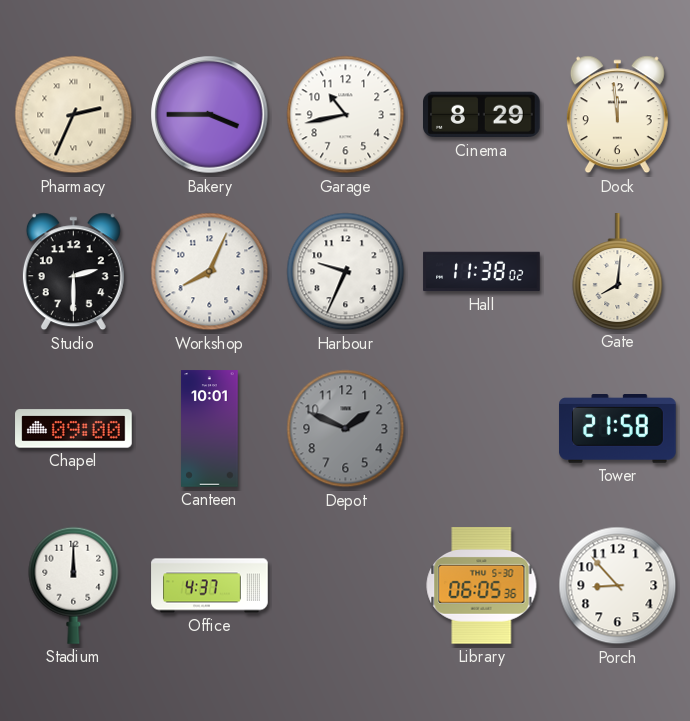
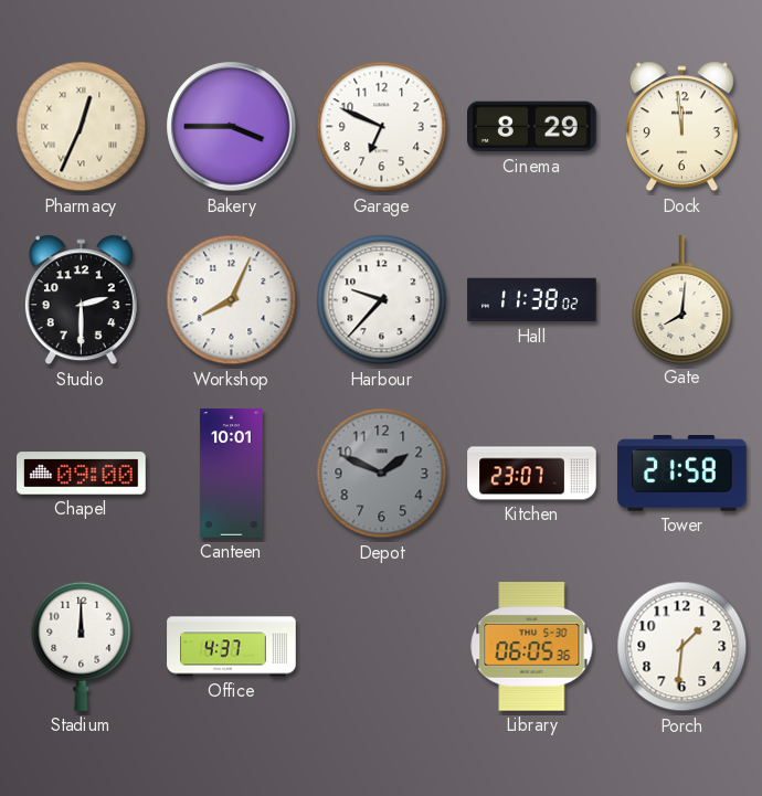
Pharmacy: 2:34 -> 12:34 (82, 127)
Garage: 10:43 -> 6:49 (382, 127)
Harbour: 9:34 -> 9:37 (382, 300)
Kitchen: none -> 23:07 (532, 474)
Porch: 8:53 -> 1:31 (682, 647)
